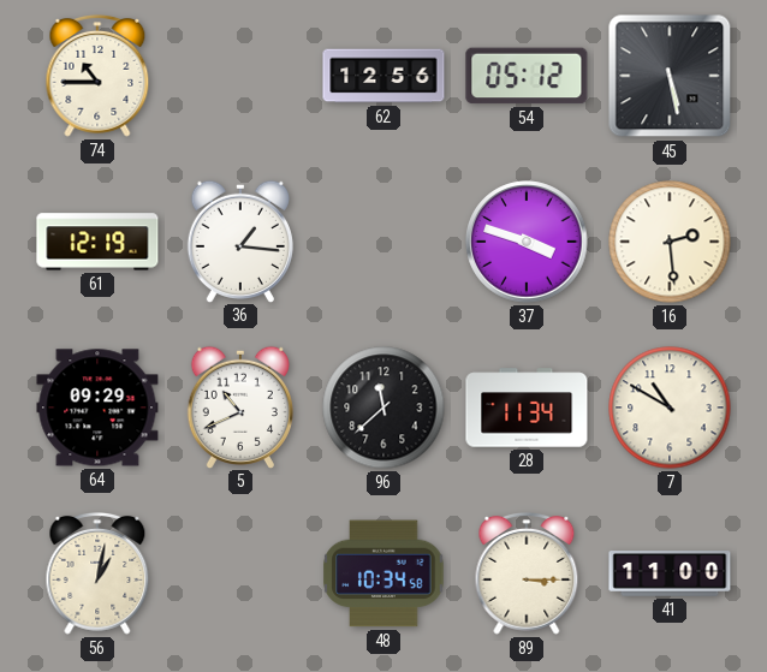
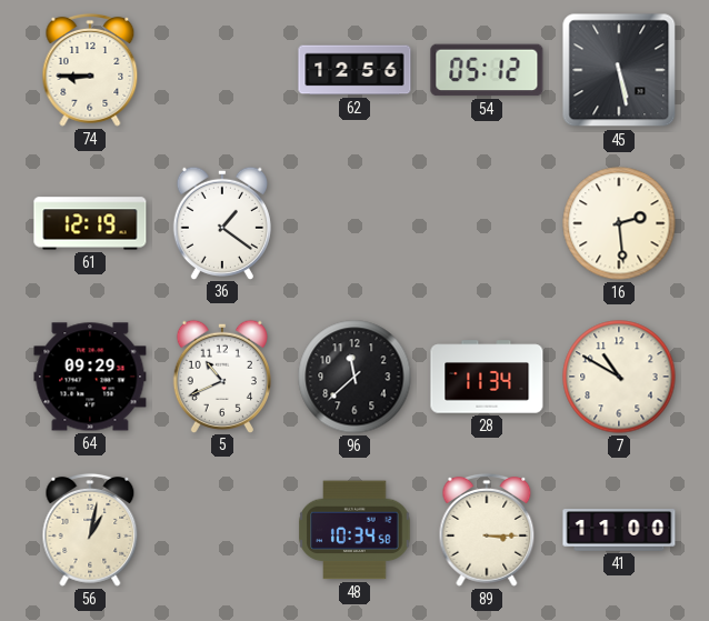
74: 10:45 -> 8:45 (90, 70)
36: 1:16 -> 1:21 (222, 222)
37: 3:48 -> none (527, 242)
